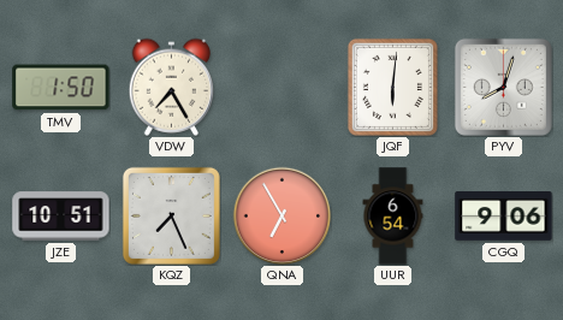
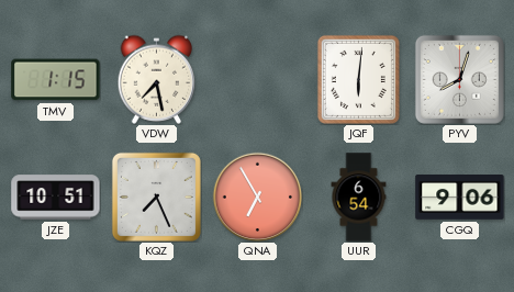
TMV: 1:50 -> 1:15 (56, 80)
VDW: 7:25 -> 7:28 (156, 79)
